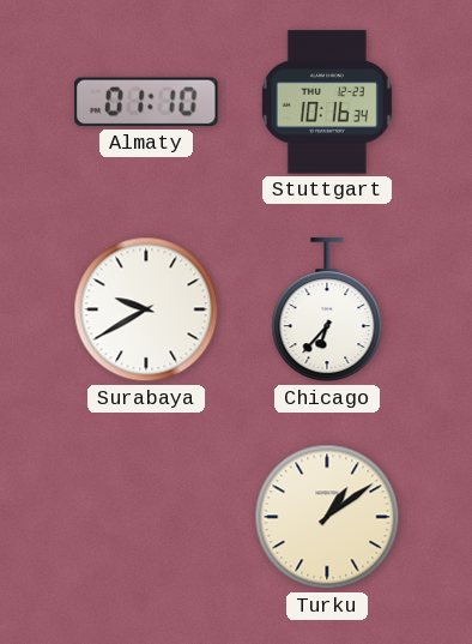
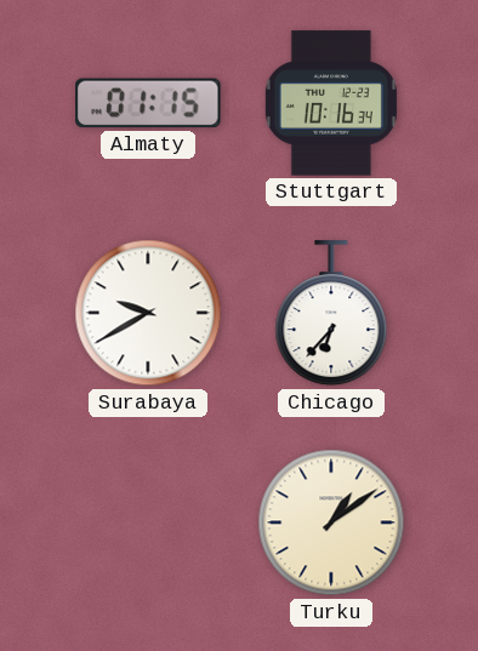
Almaty: 01:10 -> 01:15 (148, 103)
